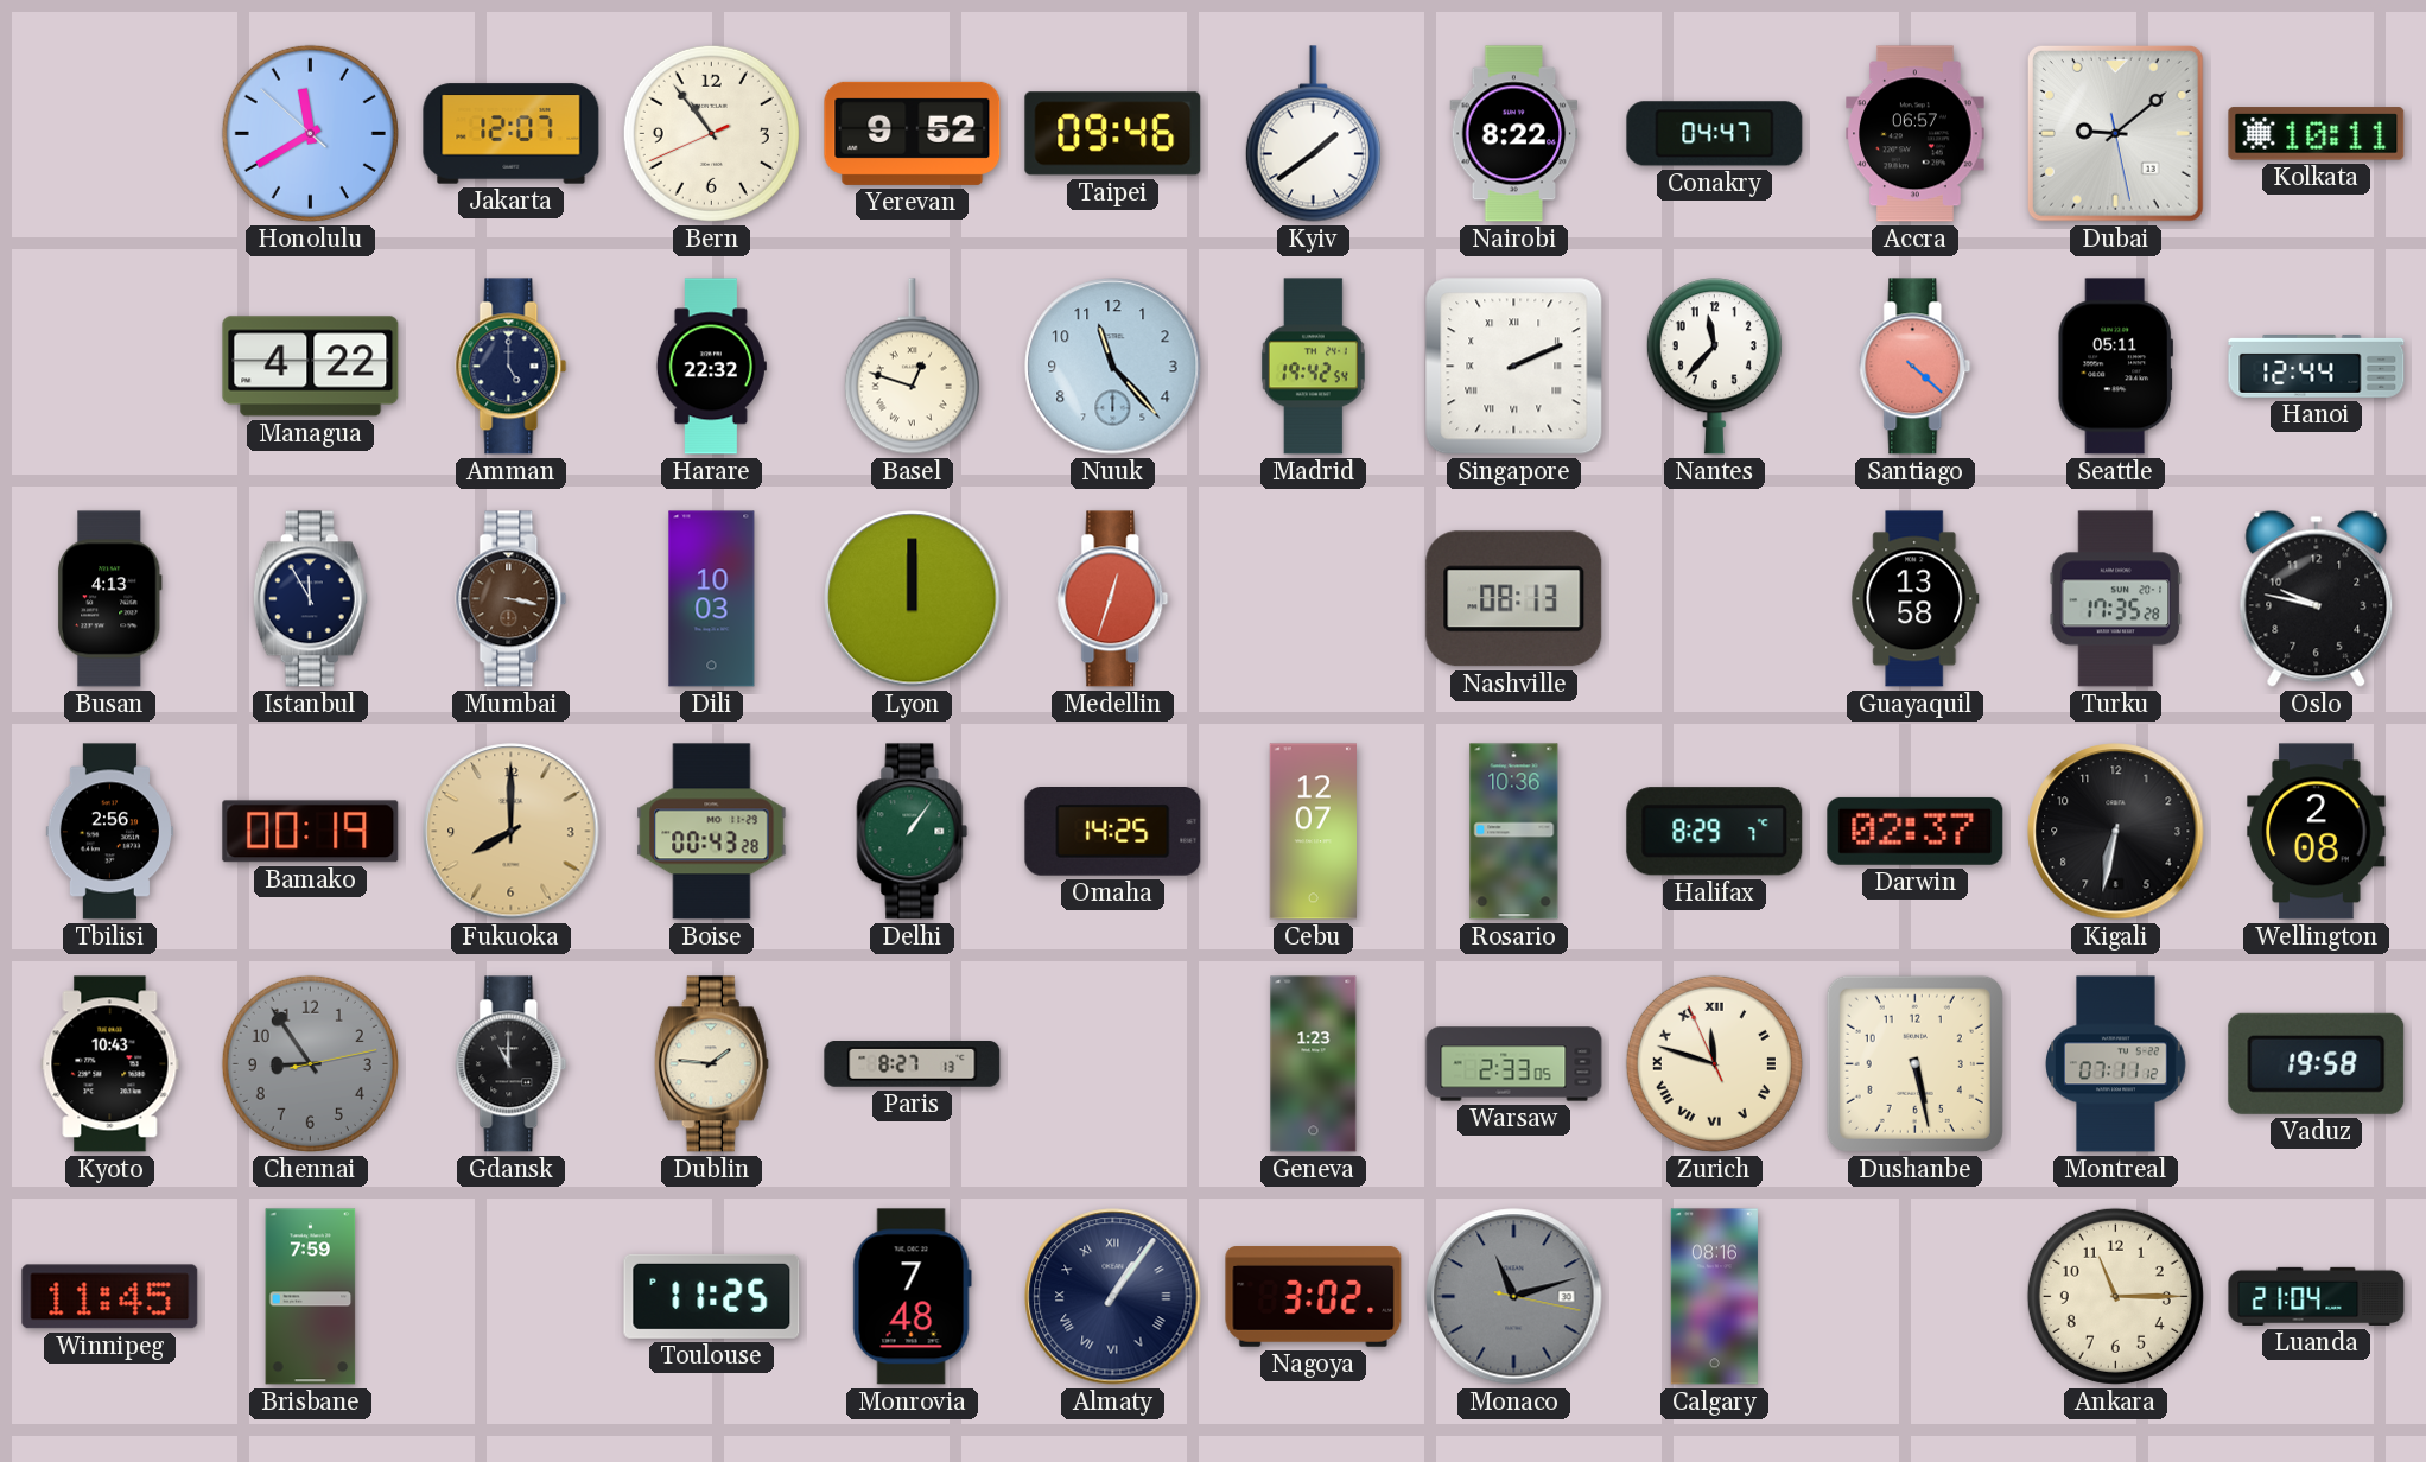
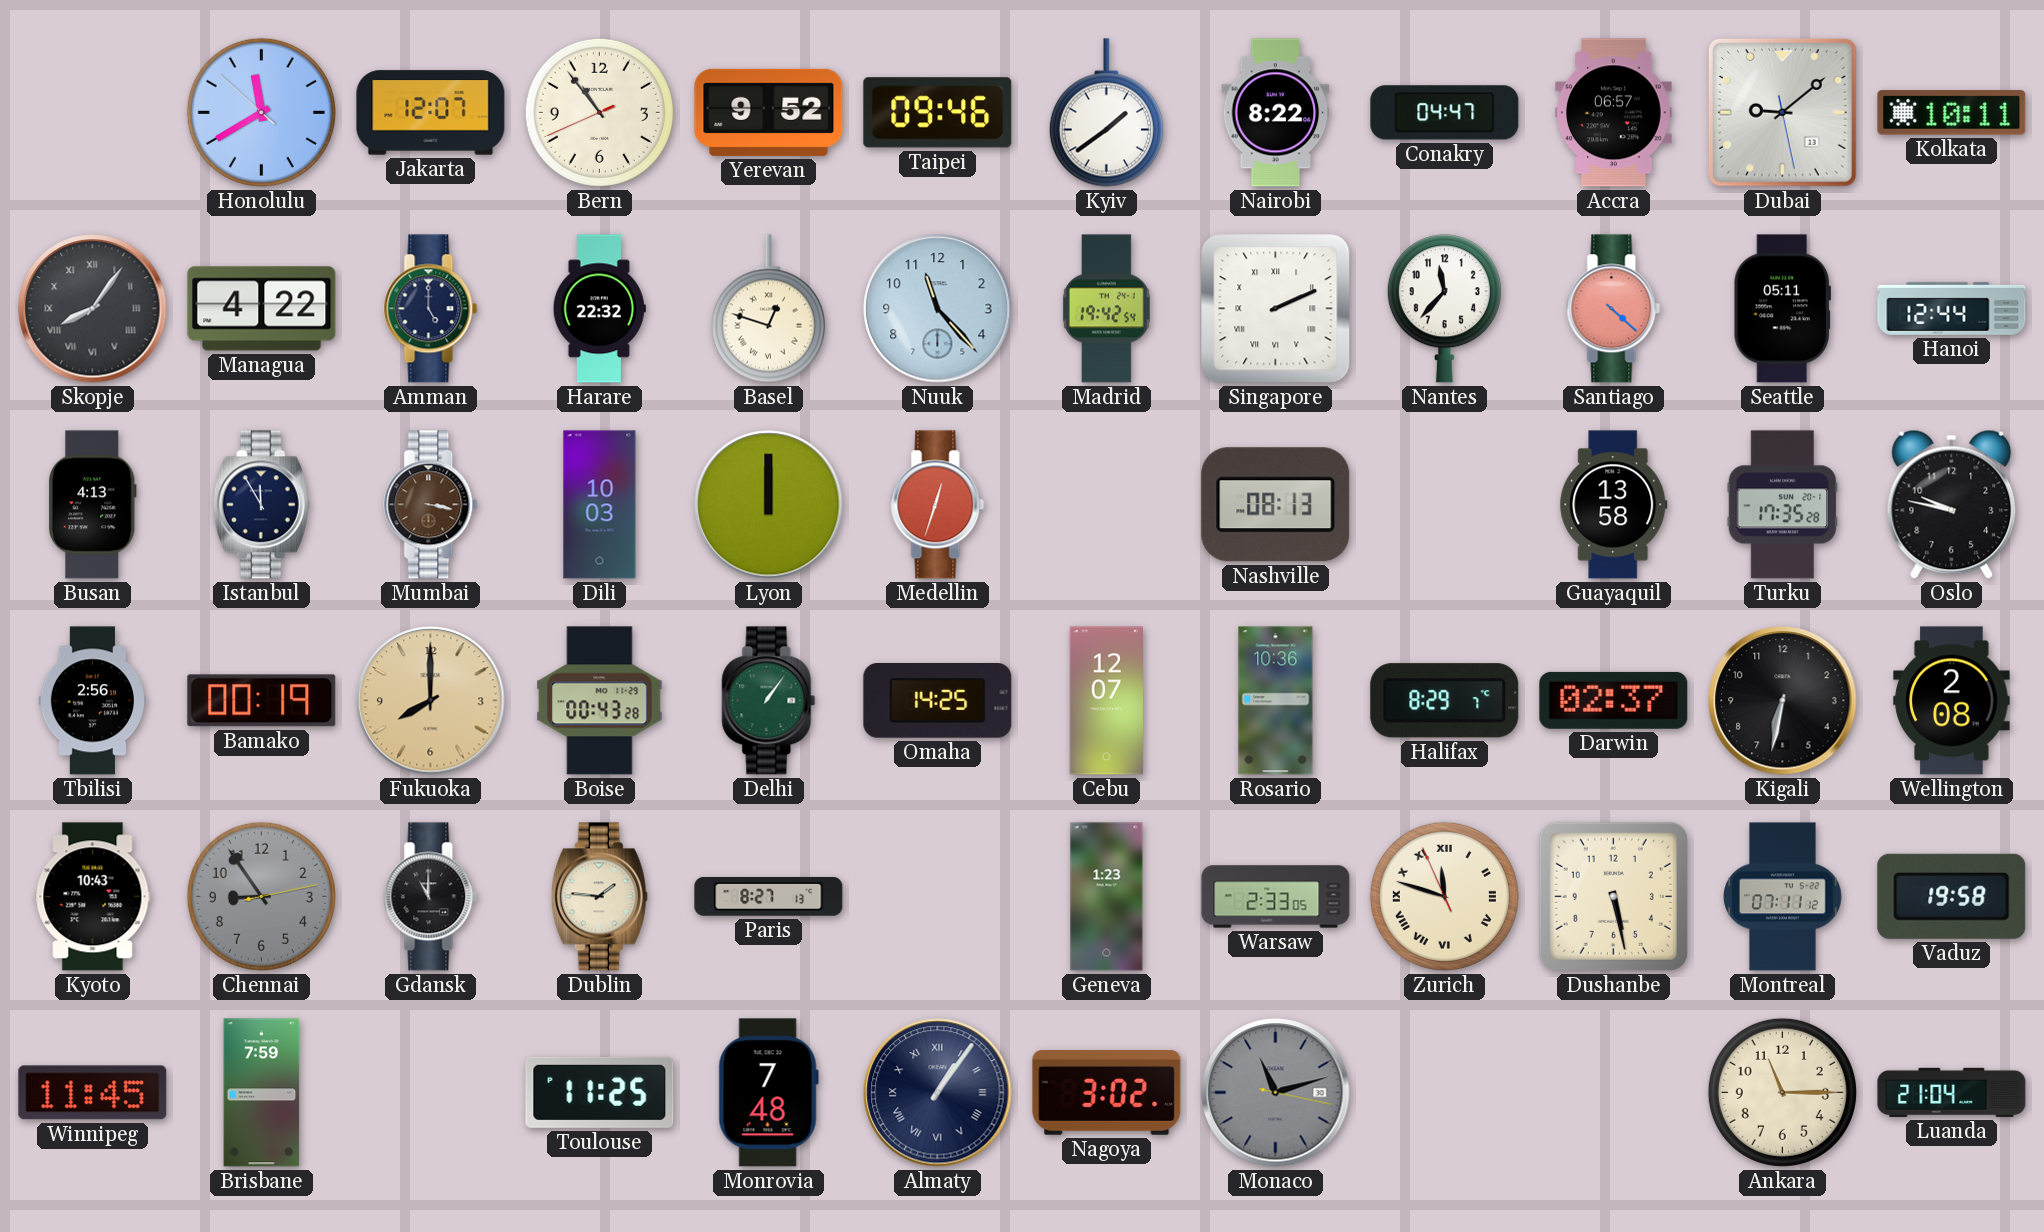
Skopje: none -> 8:06 (93, 309)
Calgary: 08:16 -> none (1714, 1297)
